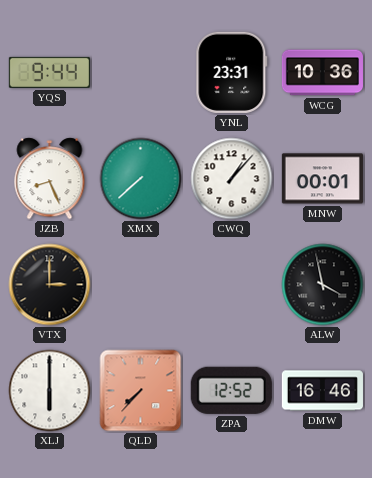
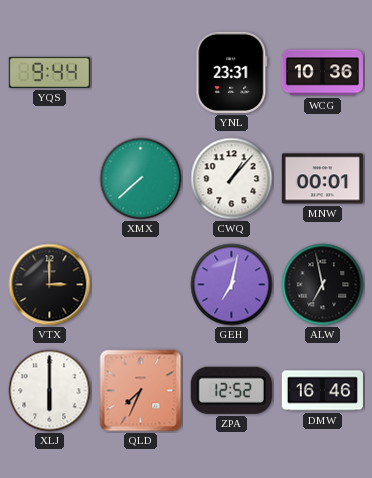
JZB: 8:26 -> none (50, 179)
GEH: none -> 7:02 (232, 285)
ALW: 3:58 -> 6:58 (323, 285)
QLD: 7:37 -> 7:34 (141, 391)
